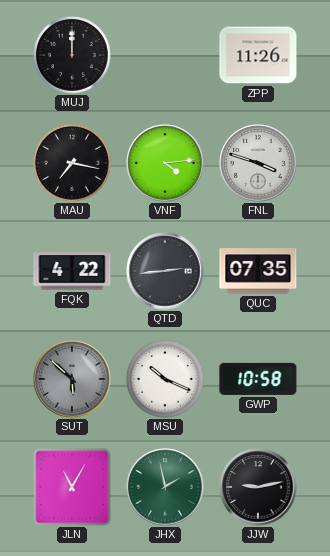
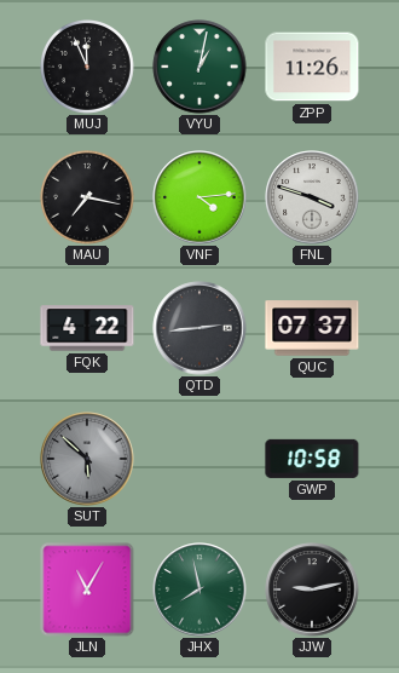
MUJ: 12:00 -> 11:56 (88, 68)
VYU: none -> 1:02 (199, 67)
QUC: 07:35 -> 07:37 (312, 328)
MSU: 10:19 -> none (166, 380)
JHX: 1:58 -> 7:58 (199, 589)
